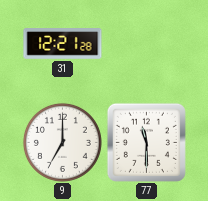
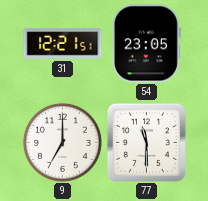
31: 12:21:28 -> 12:21:51 (63, 44)
54: none -> 23:05 (146, 44)
